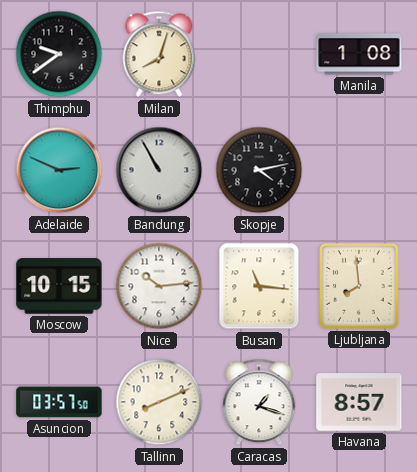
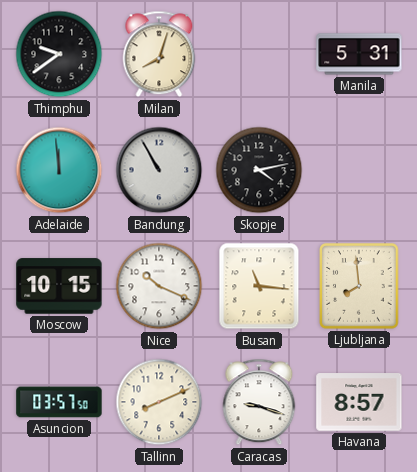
Manila: 1:08 -> 5:31 (359, 54)
Adelaide: 2:49 -> 11:59 (59, 170)
Nice: 10:14 -> 10:19 (159, 286)
Caracas: 1:18 -> 9:18 (259, 402)
